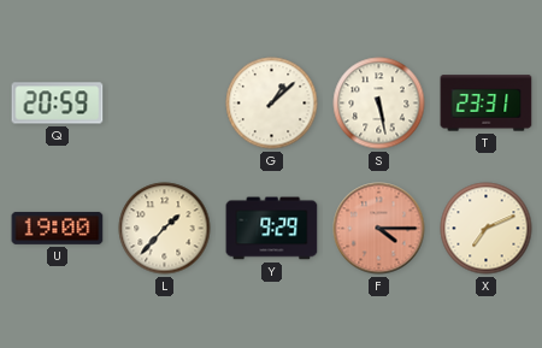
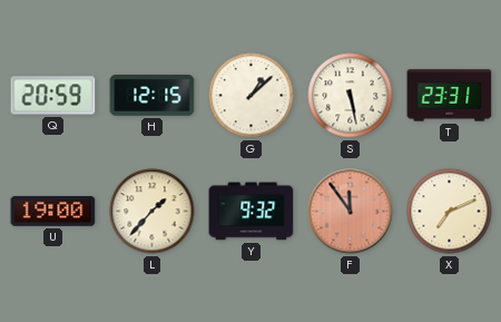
H: none -> 12:15 (153, 96)
Y: 9:29 -> 9:32 (252, 212)
F: 4:15 -> 11:54 (351, 212)
